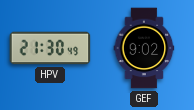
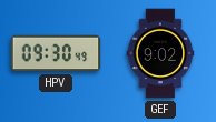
HPV: 21:30 -> 09:30 (56, 53)
